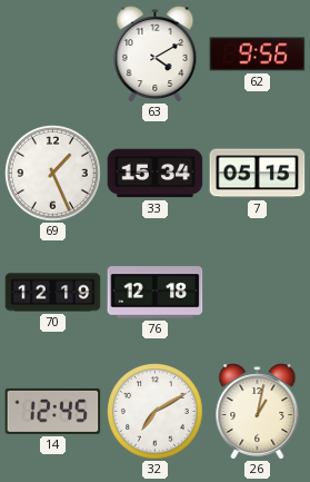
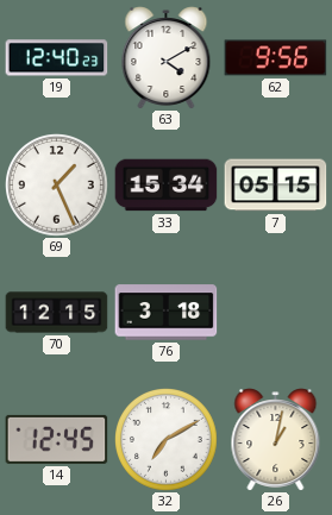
19: none -> 12:40 (57, 58)
70: 12:19 -> 12:15 (57, 313)
76: 12:18 -> 3:18 (167, 313)
